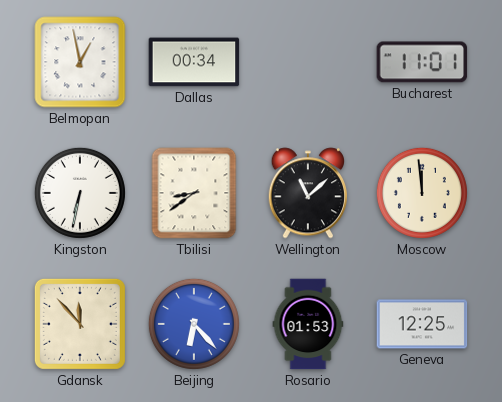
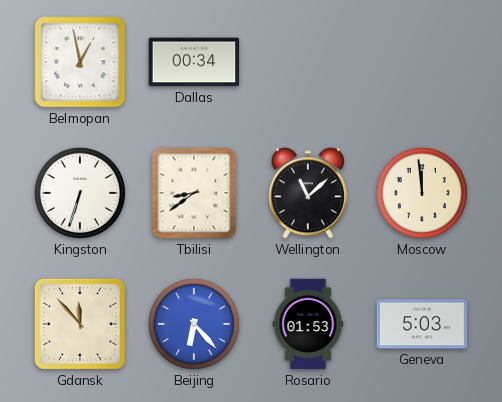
Bucharest: 11:01 -> none (422, 62)
Kingston: 6:32 -> 6:33 (80, 193)
Geneva: 12:25 -> 5:03 (422, 324)
